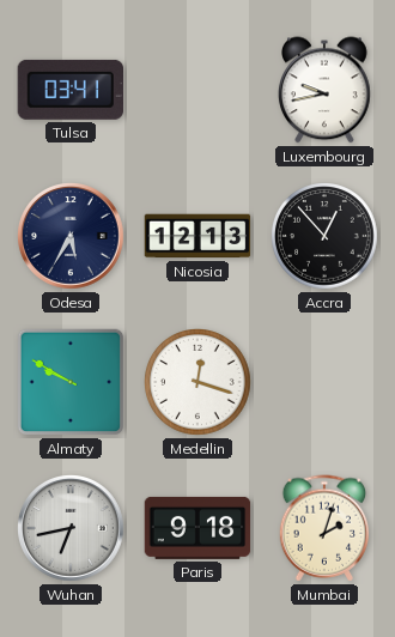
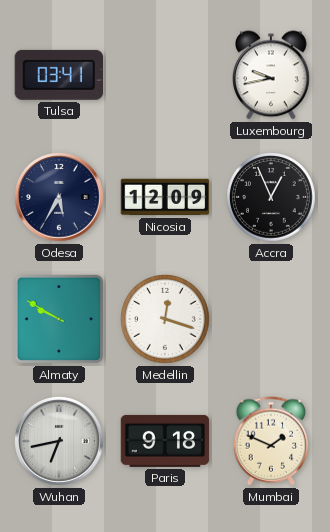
Nicosia: 12:13 -> 12:09 (165, 197)
Accra: 12:53 -> 12:56 (272, 198)
Mumbai: 2:03 -> 1:49 (271, 441)
